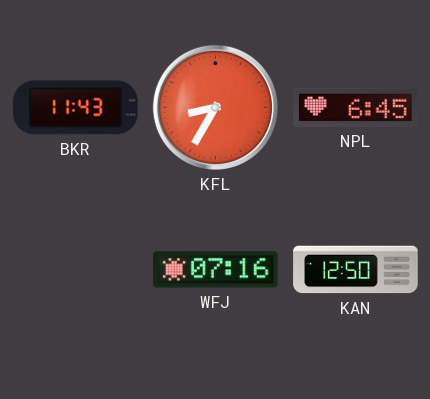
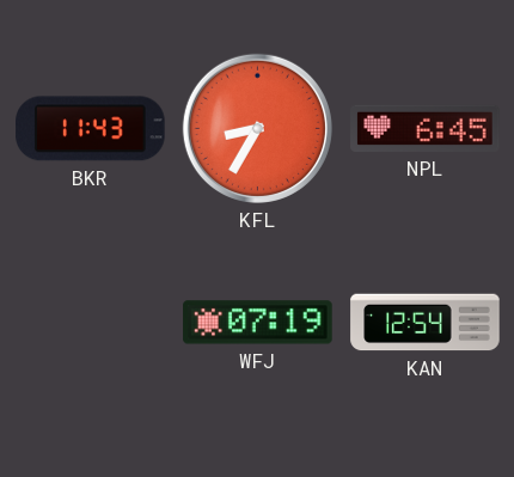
WFJ: 07:16 -> 07:19 (258, 323)
KAN: 12:50 -> 12:54 (426, 323)
